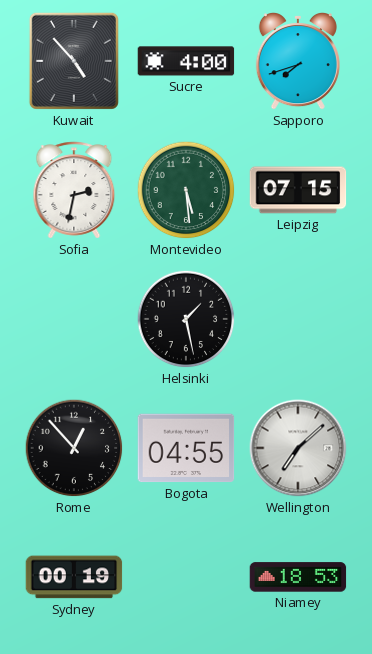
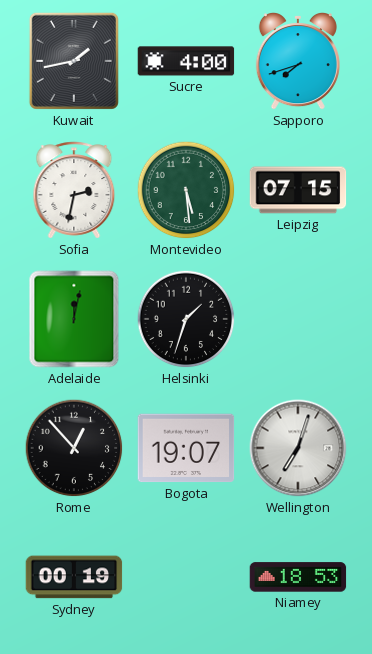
Kuwait: 4:53 -> 1:43 (74, 61)
Adelaide: none -> 12:02 (74, 319)
Helsinki: 1:28 -> 1:33 (186, 319)
Bogota: 04:55 -> 19:07 (186, 448)
Wellington: 7:08 -> 7:03 (298, 448)
